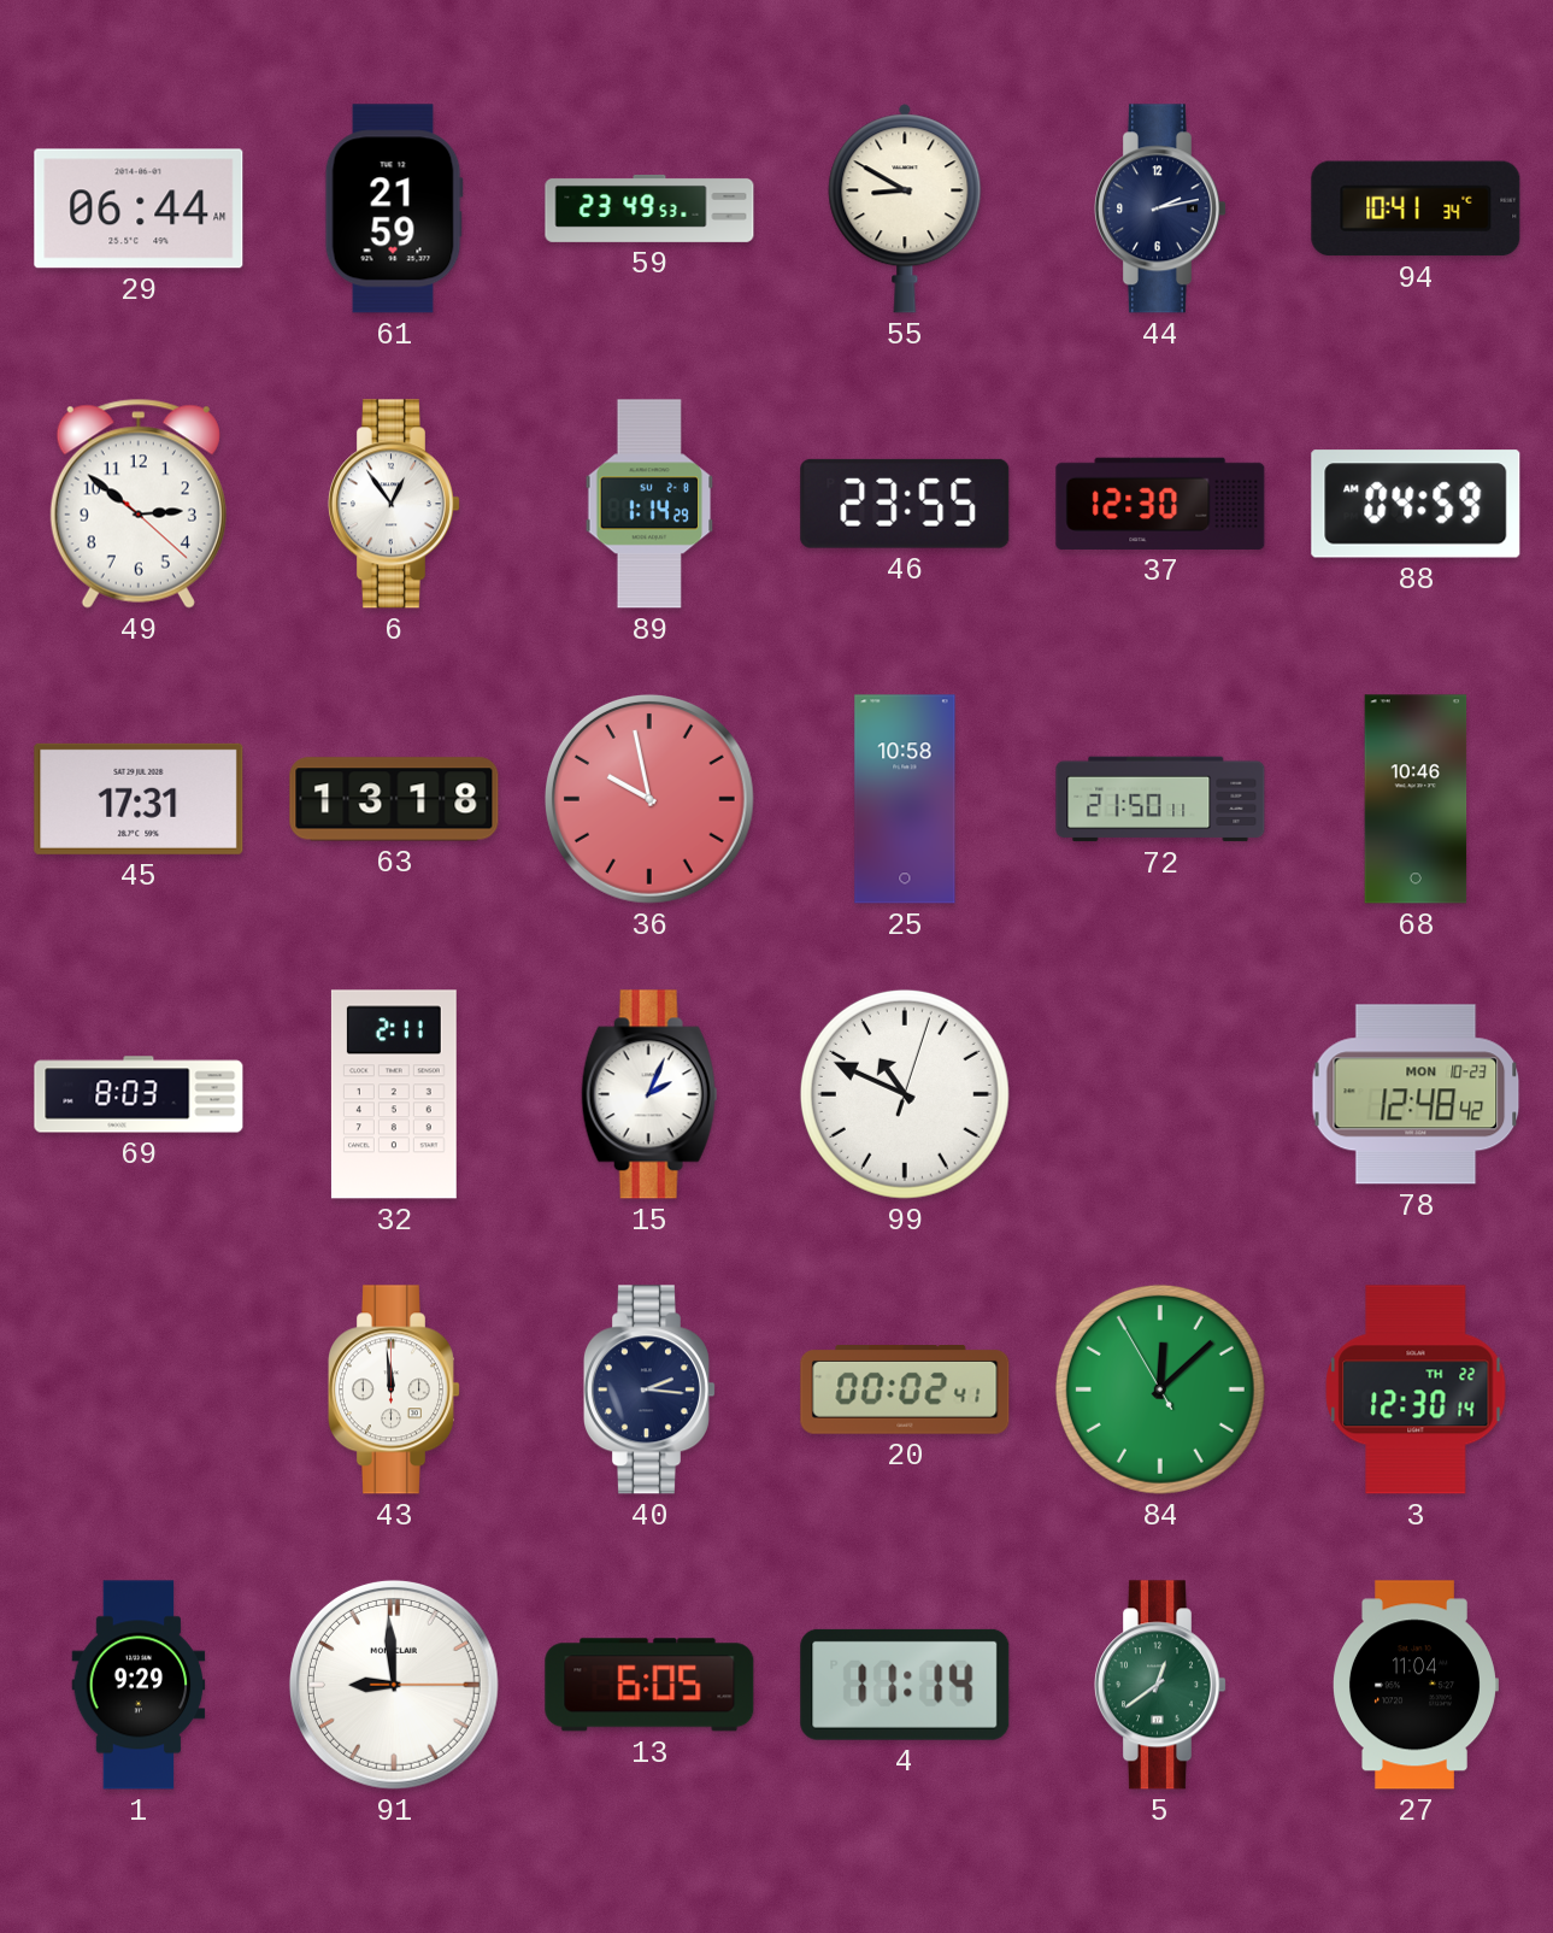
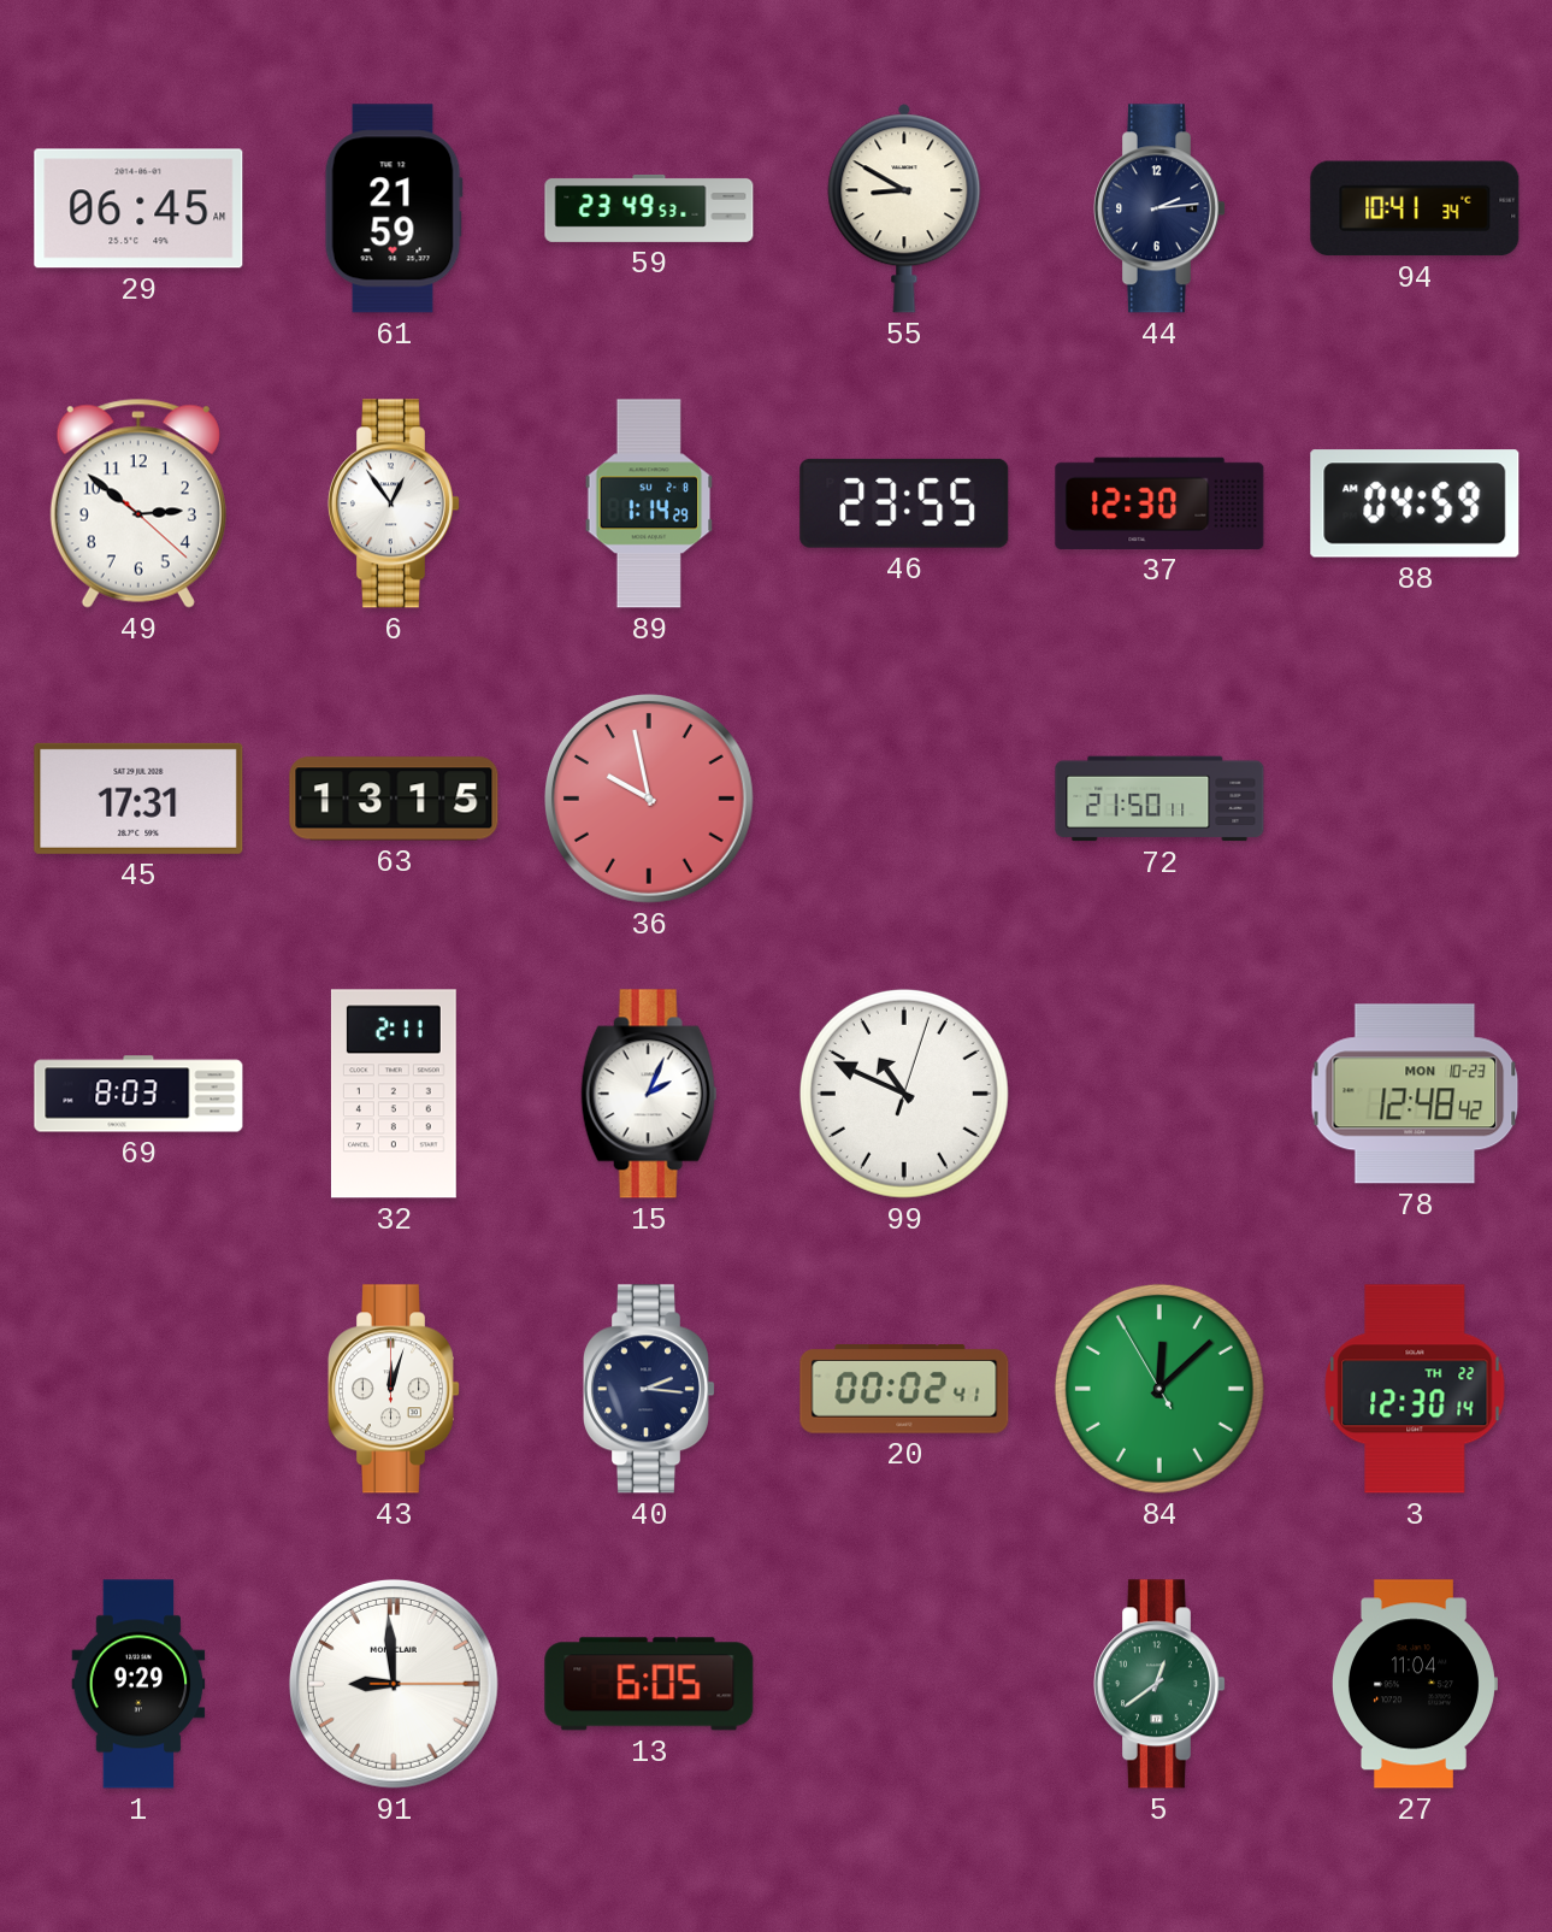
29: 06:44 -> 06:45 (138, 208)
44: 2:13 -> 2:14 (1159, 208)
63: 13:18 -> 13:15 (394, 799)
25: 10:58 -> none (905, 799)
68: 10:46 -> none (1416, 799)
43: 11:59 -> 12:03 (394, 1389)
4: 11:14 -> none (905, 1685)
